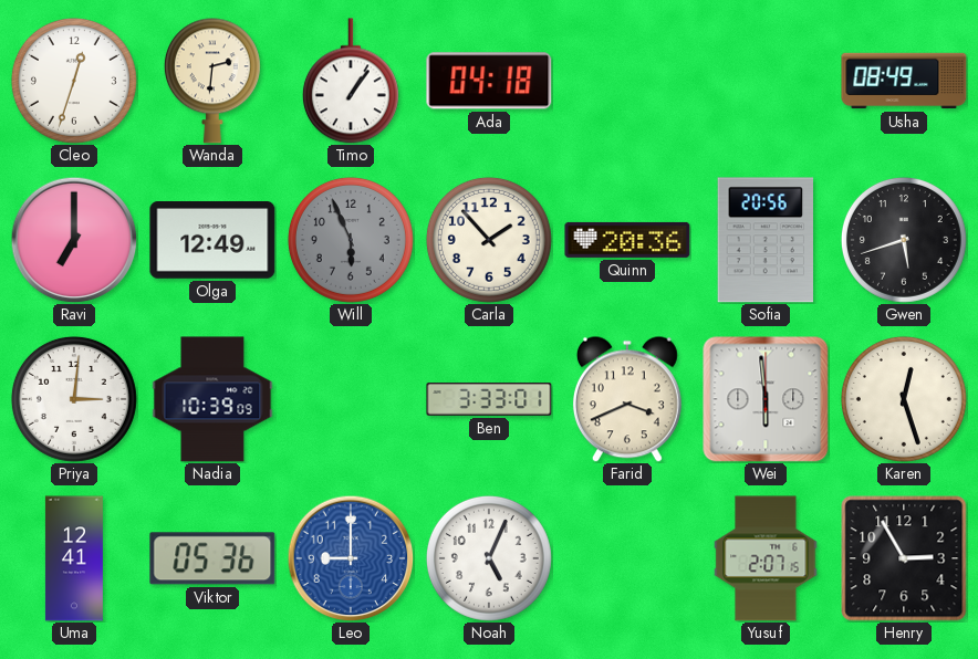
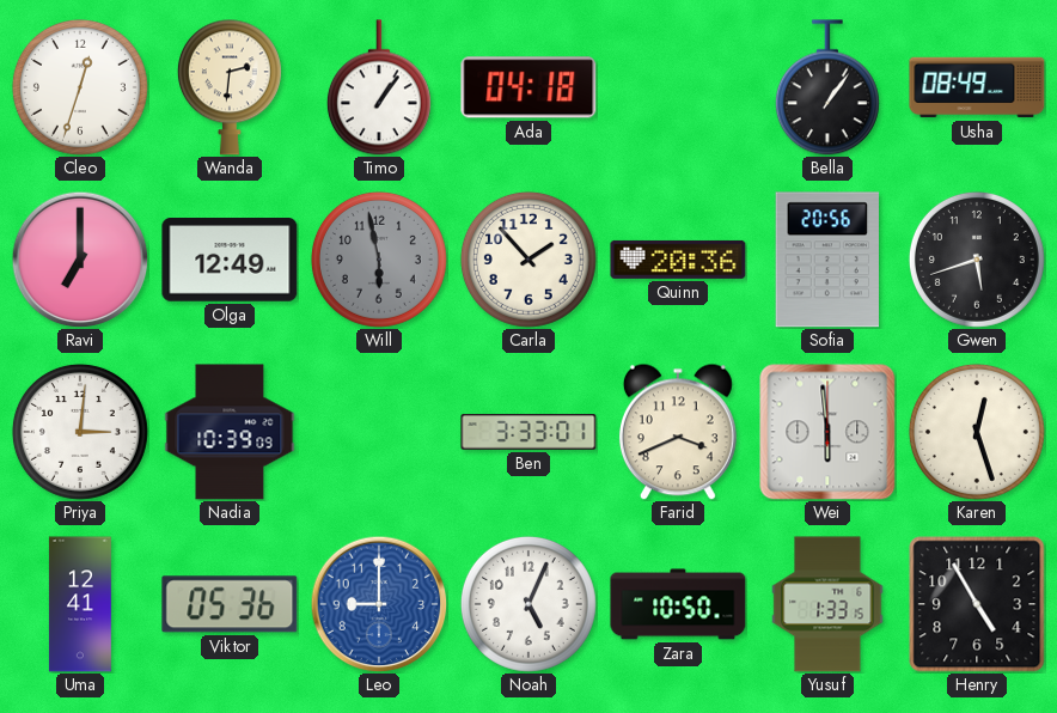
Bella: none -> 1:06 (827, 87)
Will: 5:56 -> 5:58 (379, 260)
Zara: none -> 10:50 (678, 604)
Yusuf: 2:07 -> 1:33 (827, 604)
Henry: 2:55 -> 4:55 (977, 604)
